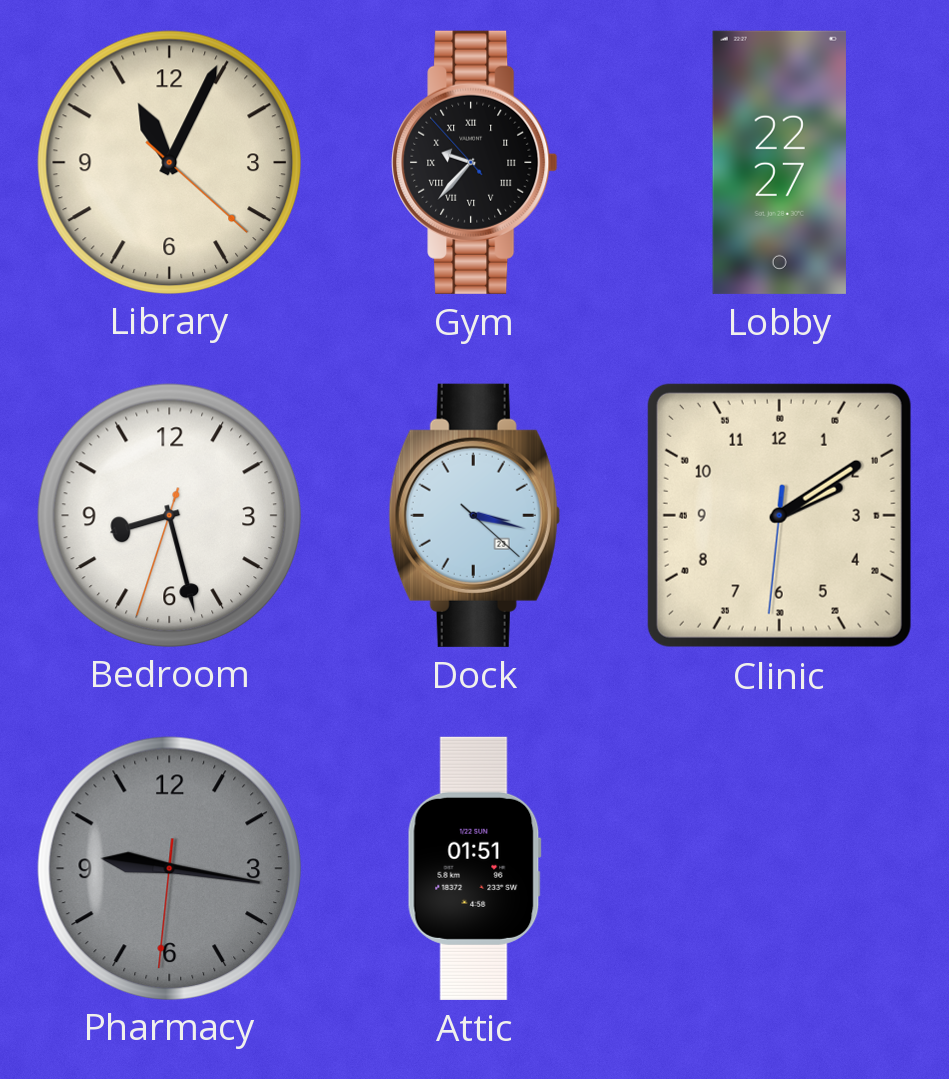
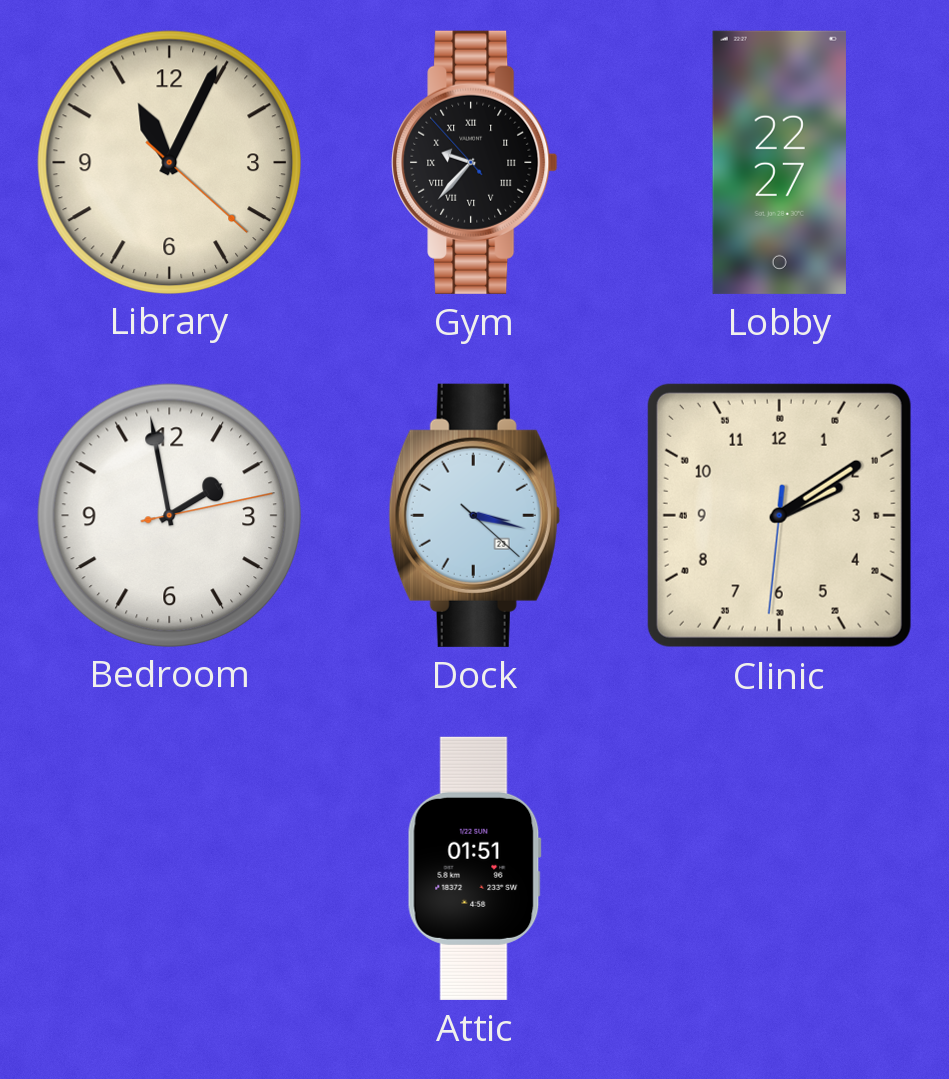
Bedroom: 8:27 -> 1:58 (169, 515)
Pharmacy: 9:16 -> none (169, 868)
